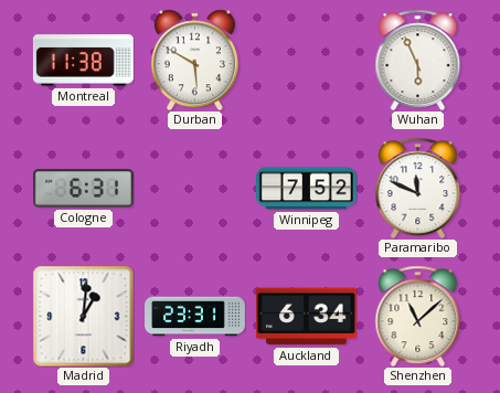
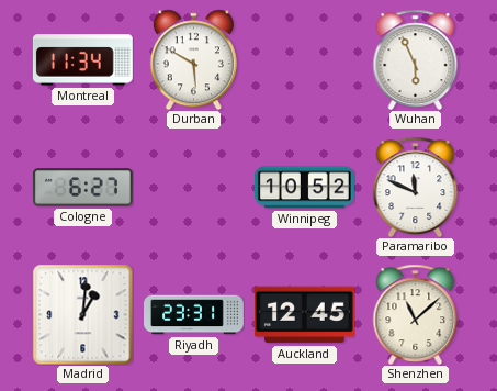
Montreal: 11:38 -> 11:34 (82, 60)
Cologne: 6:31 -> 6:27 (82, 188)
Winnipeg: 7:52 -> 10:52 (304, 188)
Auckland: 6:34 -> 12:45 (304, 315)
